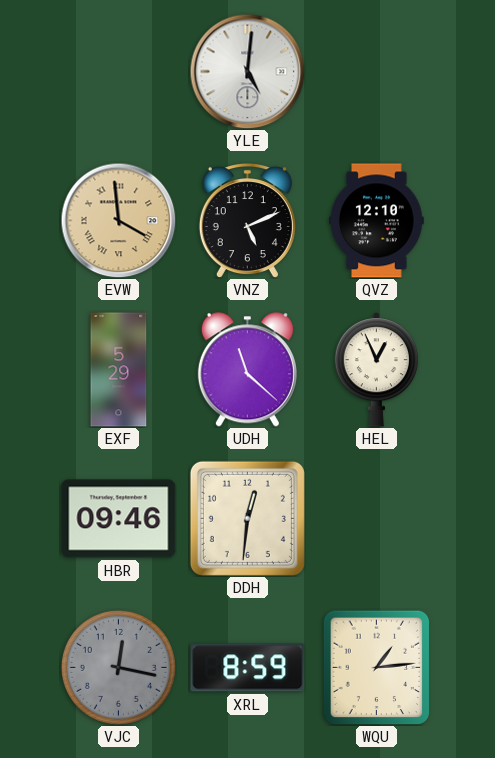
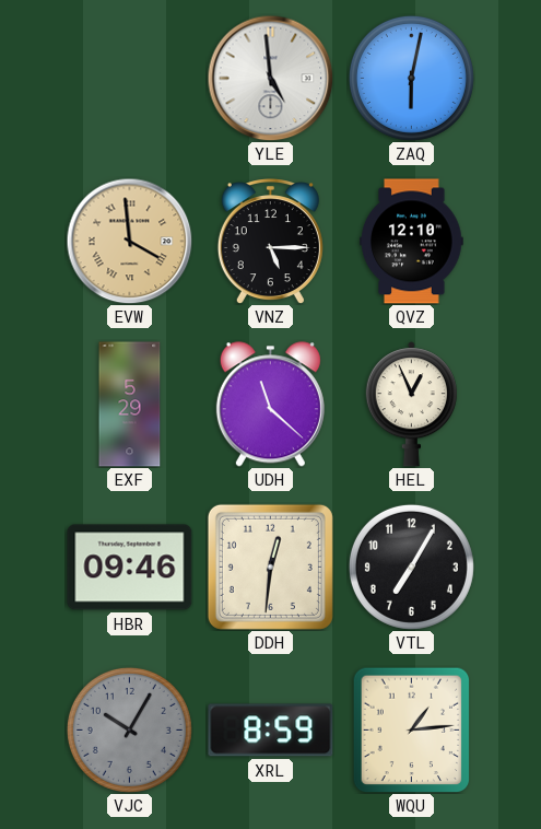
YLE: 5:01 -> 4:59 (270, 78)
ZAQ: none -> 6:02 (411, 78)
VNZ: 5:11 -> 5:15 (270, 242)
VTL: none -> 7:05 (411, 567)
VJC: 12:17 -> 10:05 (129, 729)
